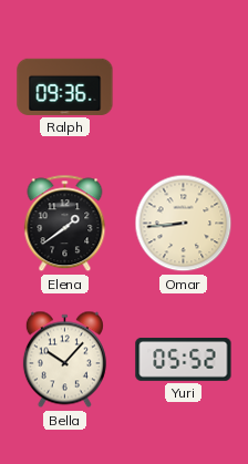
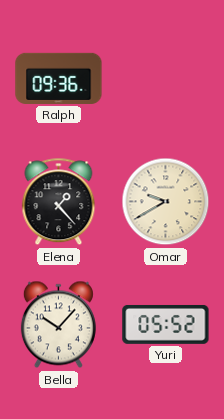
Elena: 1:39 -> 1:23 (59, 202)
Omar: 8:44 -> 9:40 (166, 202)
